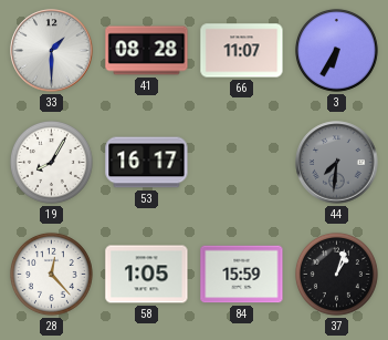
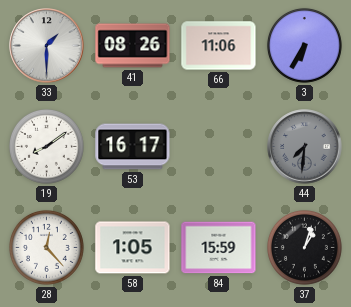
41: 08:28 -> 08:26 (133, 46)
66: 11:07 -> 11:06 (219, 46)
19: 8:05 -> 8:09 (46, 146)
